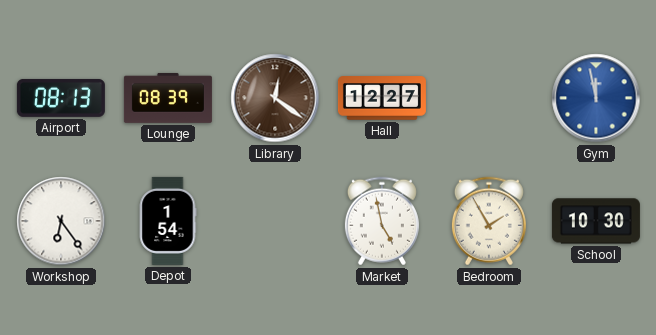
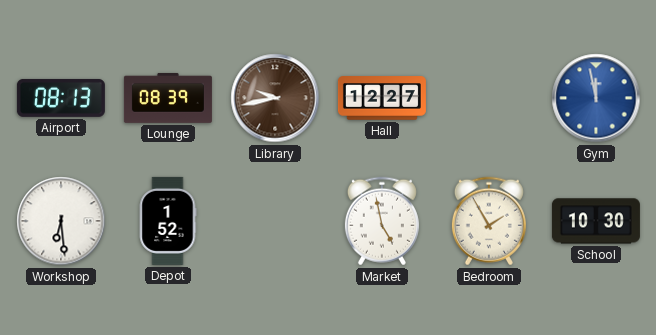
Library: 12:21 -> 9:43 (275, 98)
Workshop: 6:24 -> 6:29 (61, 221)
Depot: 1:54 -> 1:52 (168, 221)
